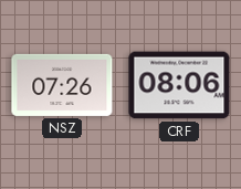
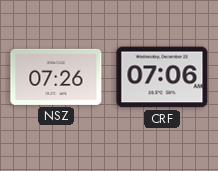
CRF: 08:06 -> 07:06 (162, 77)
